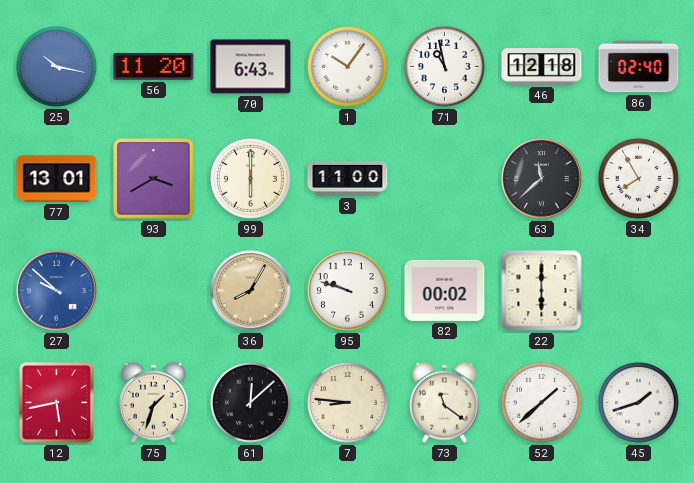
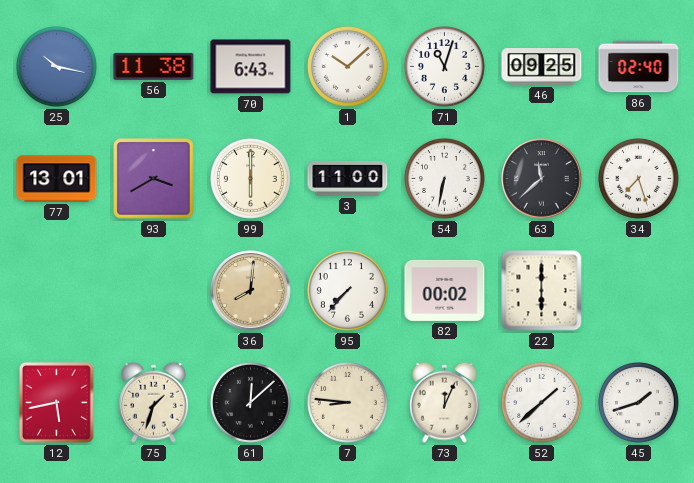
56: 11:20 -> 11:38 (154, 66)
1: 10:06 -> 10:08 (347, 66)
71: 10:58 -> 11:03 (444, 66)
46: 12:18 -> 09:25 (542, 67)
54: none -> 6:32 (444, 178)
34: 7:55 -> 7:27 (638, 178)
27: 9:52 -> none (57, 291)
36: 8:05 -> 8:01 (251, 291)
95: 9:48 -> 7:37 (347, 290)
73: 11:21 -> 12:04 (445, 402)
